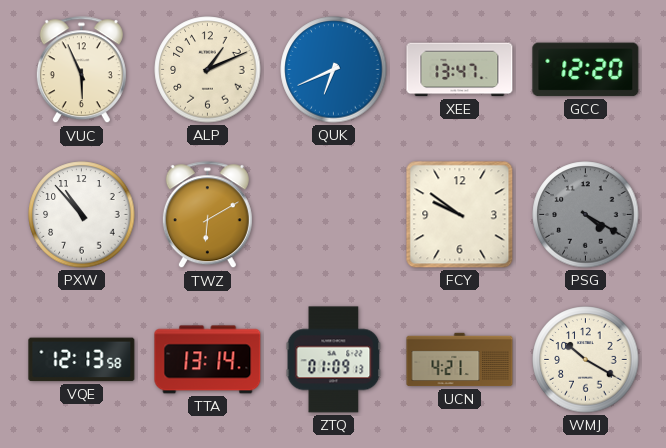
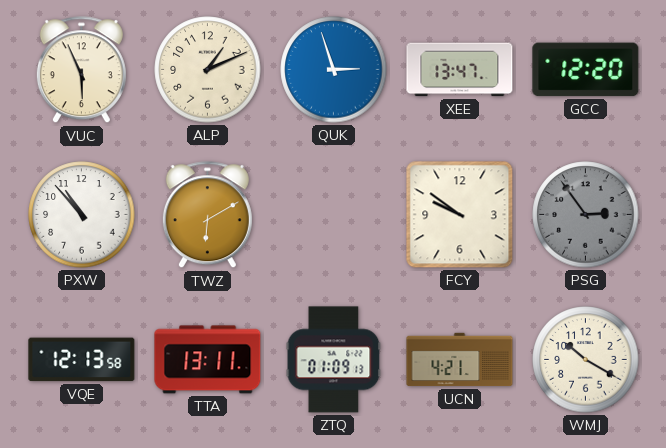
QUK: 6:41 -> 2:57 (334, 70)
PSG: 4:20 -> 2:54 (586, 215)
TTA: 13:14 -> 13:11 (208, 360)
